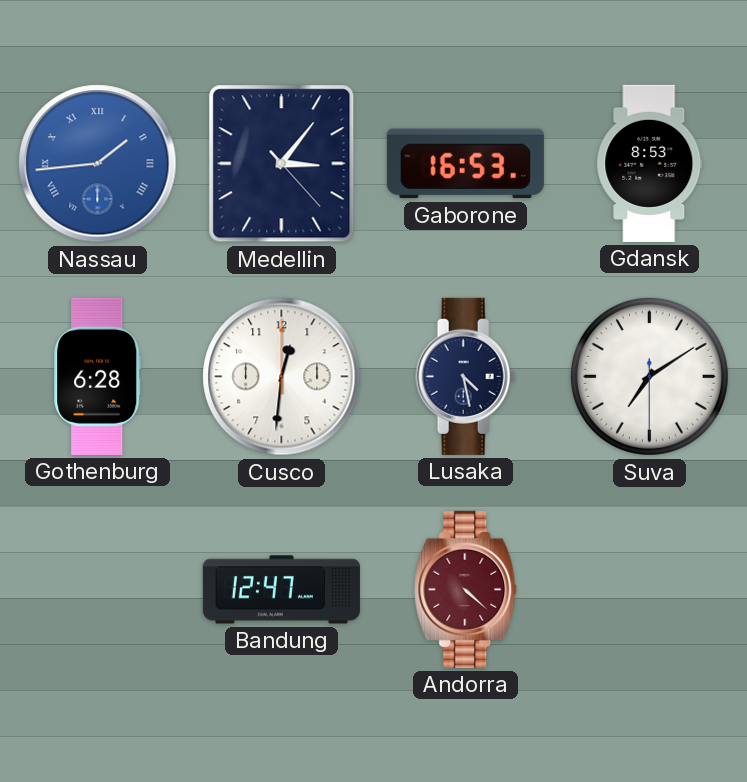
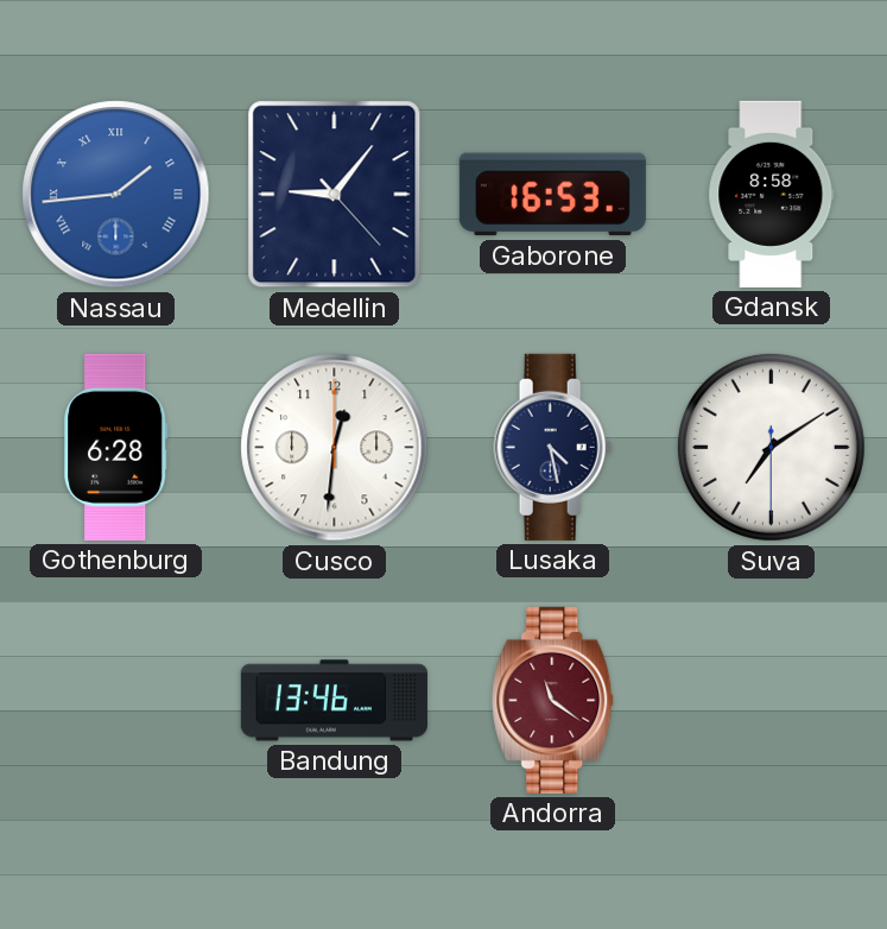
Medellin: 3:06 -> 9:06 (335, 195)
Gdansk: 8:53 -> 8:58 (772, 194)
Bandung: 12:47 -> 13:46 (334, 701)
Andorra: 4:22 -> 11:21 (553, 700)
